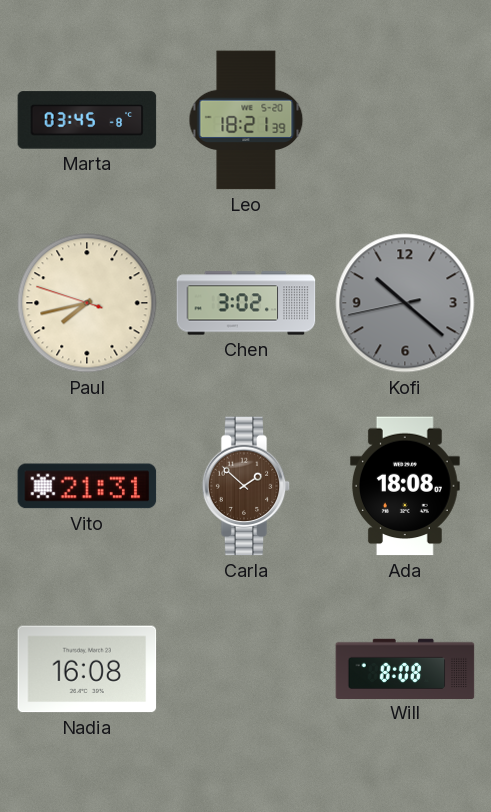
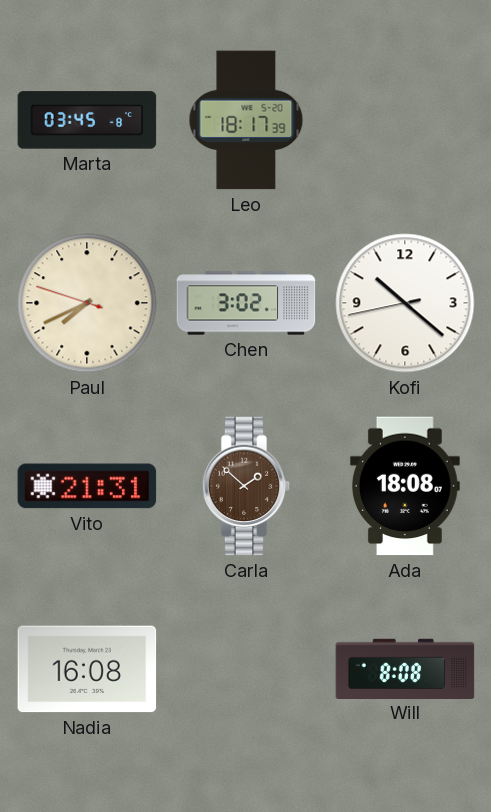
Leo: 18:21 -> 18:17 (246, 120)
Paul: 7:42 -> 7:40 (87, 303)
Kofi dial: grey -> white (405, 303)
